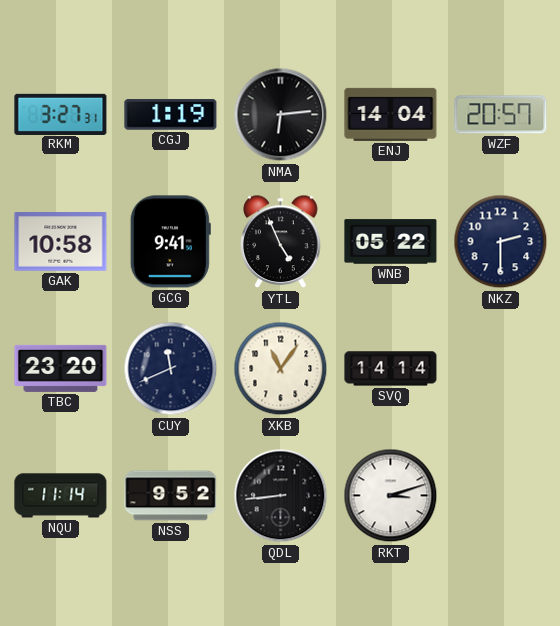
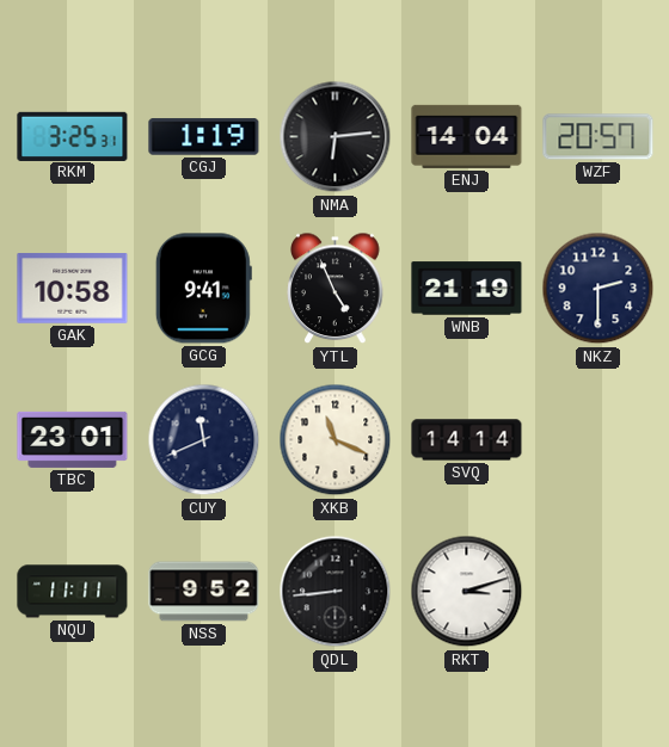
RKM: 3:27 -> 3:25 (73, 136)
WNB: 05:22 -> 21:19 (467, 289)
TBC: 23:20 -> 23:01 (73, 439)
XKB: 11:06 -> 11:19 (336, 440)
NQU: 11:14 -> 11:11 (73, 592)
